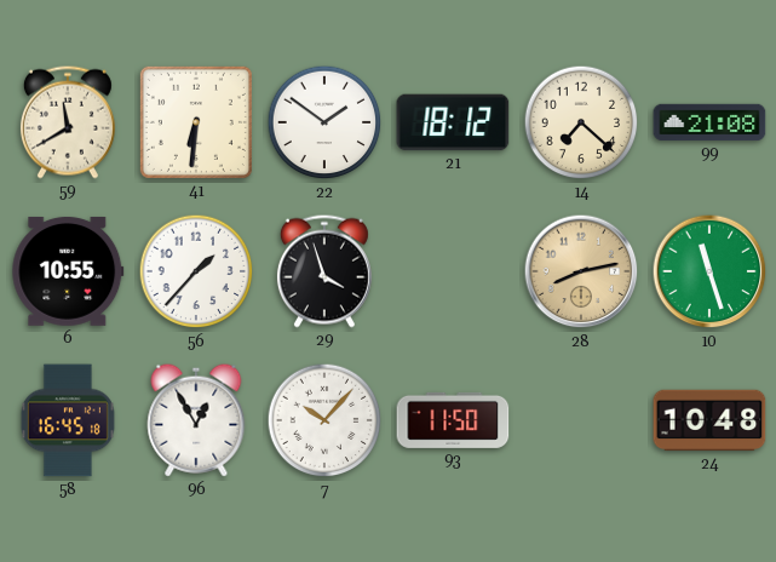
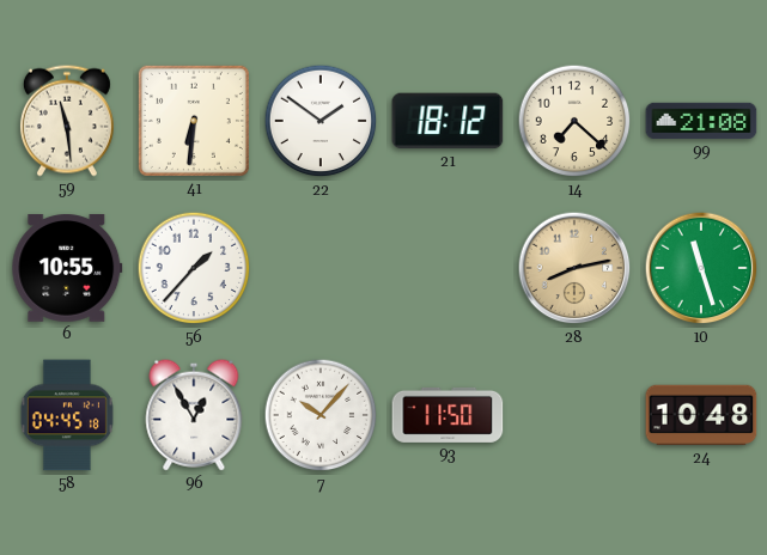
59: 11:40 -> 11:29 (67, 121)
29: 3:57 -> none (324, 271)
58: 16:45 -> 04:45 (67, 415)
